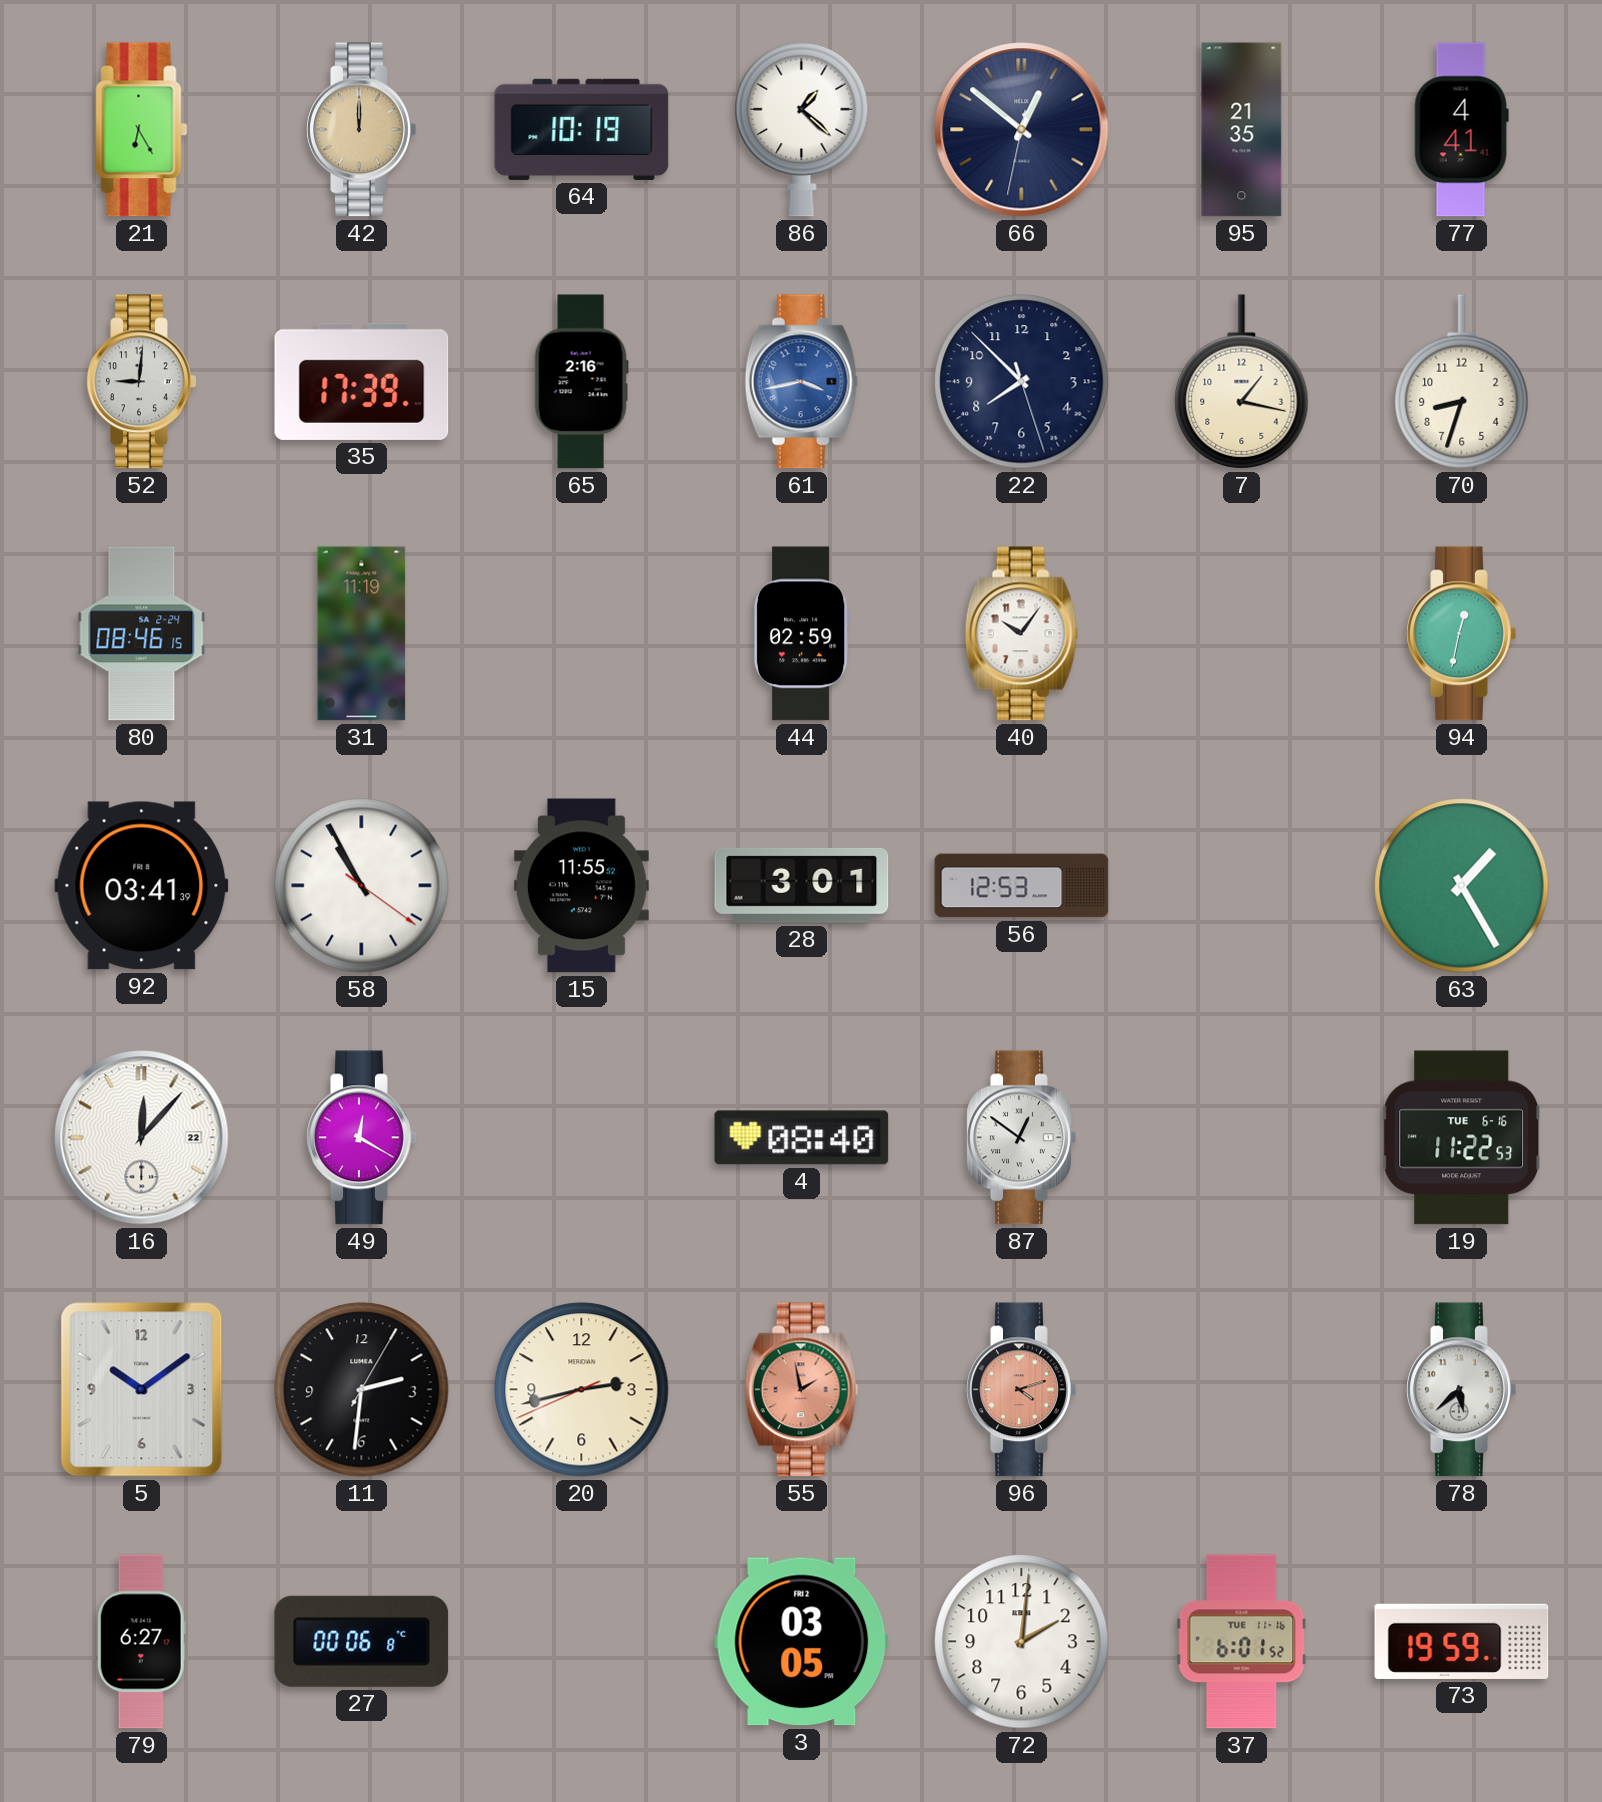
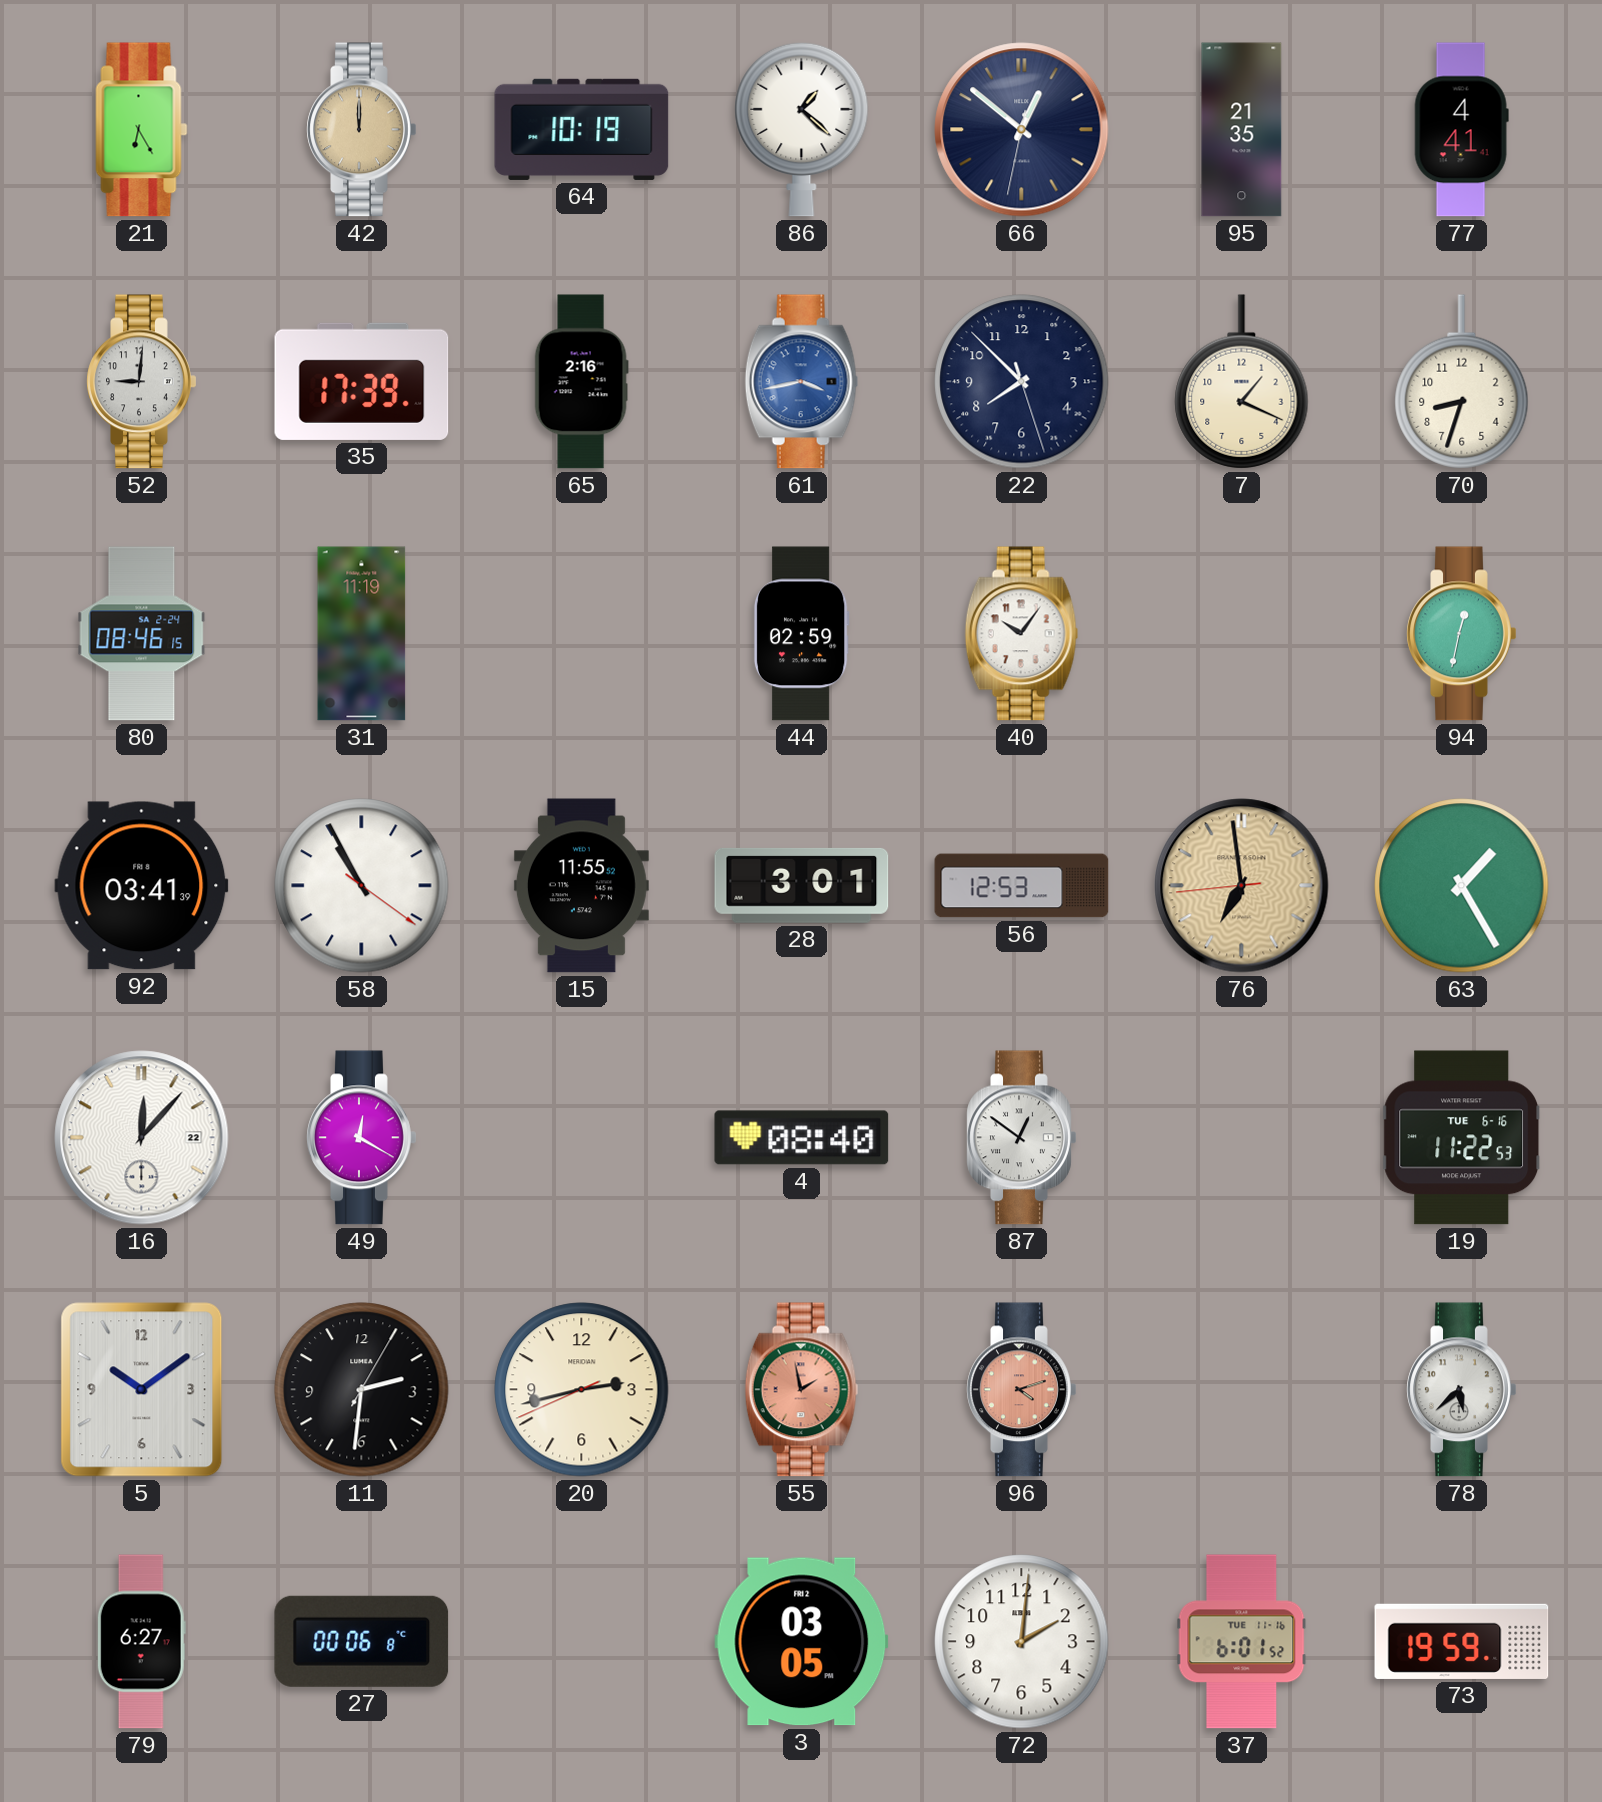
7: 1:17 -> 1:19 (1242, 382)
76: none -> 6:58 (1242, 886)
